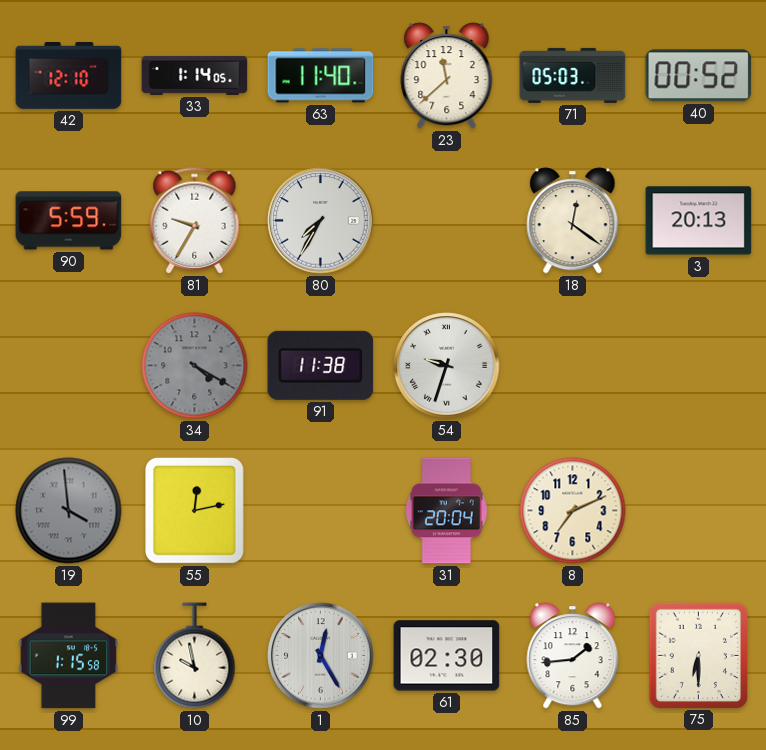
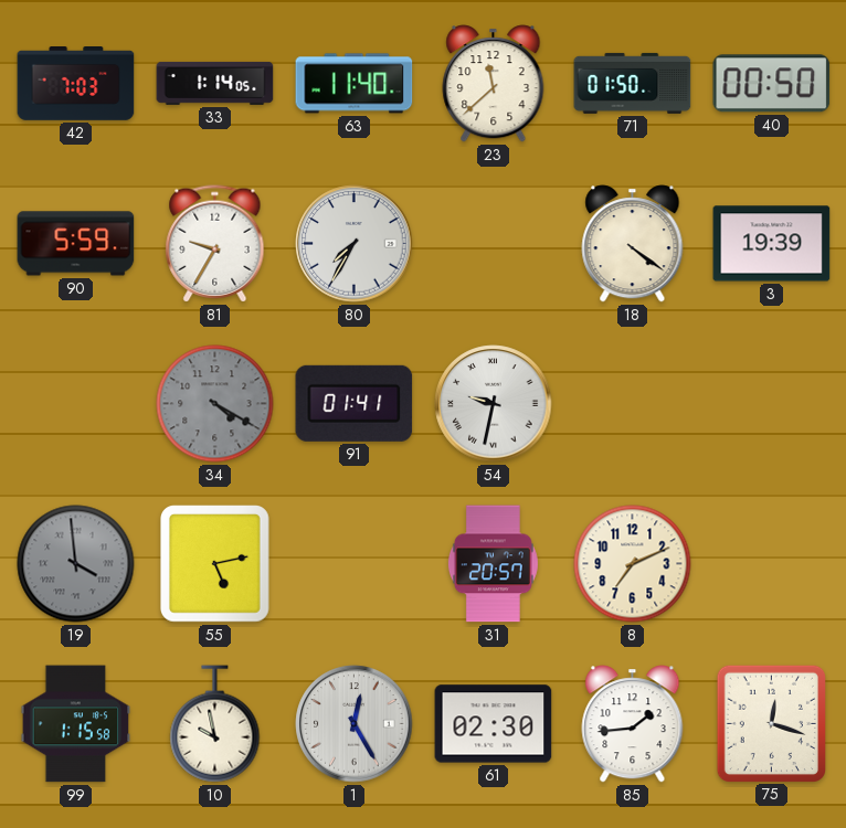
42: 12:10 -> 7:03 (76, 84)
71: 05:03 -> 01:50 (633, 83)
40: 00:52 -> 00:50 (772, 84)
18: 12:21 -> 4:21 (633, 244)
3: 20:13 -> 19:39 (772, 244)
91: 11:38 -> 01:41 (355, 403)
54: 9:33 -> 9:32 (494, 404)
55: 12:13 -> 5:13 (215, 564)
31: 20:04 -> 20:57 (493, 564)
75: 6:30 -> 12:18 (771, 723)
